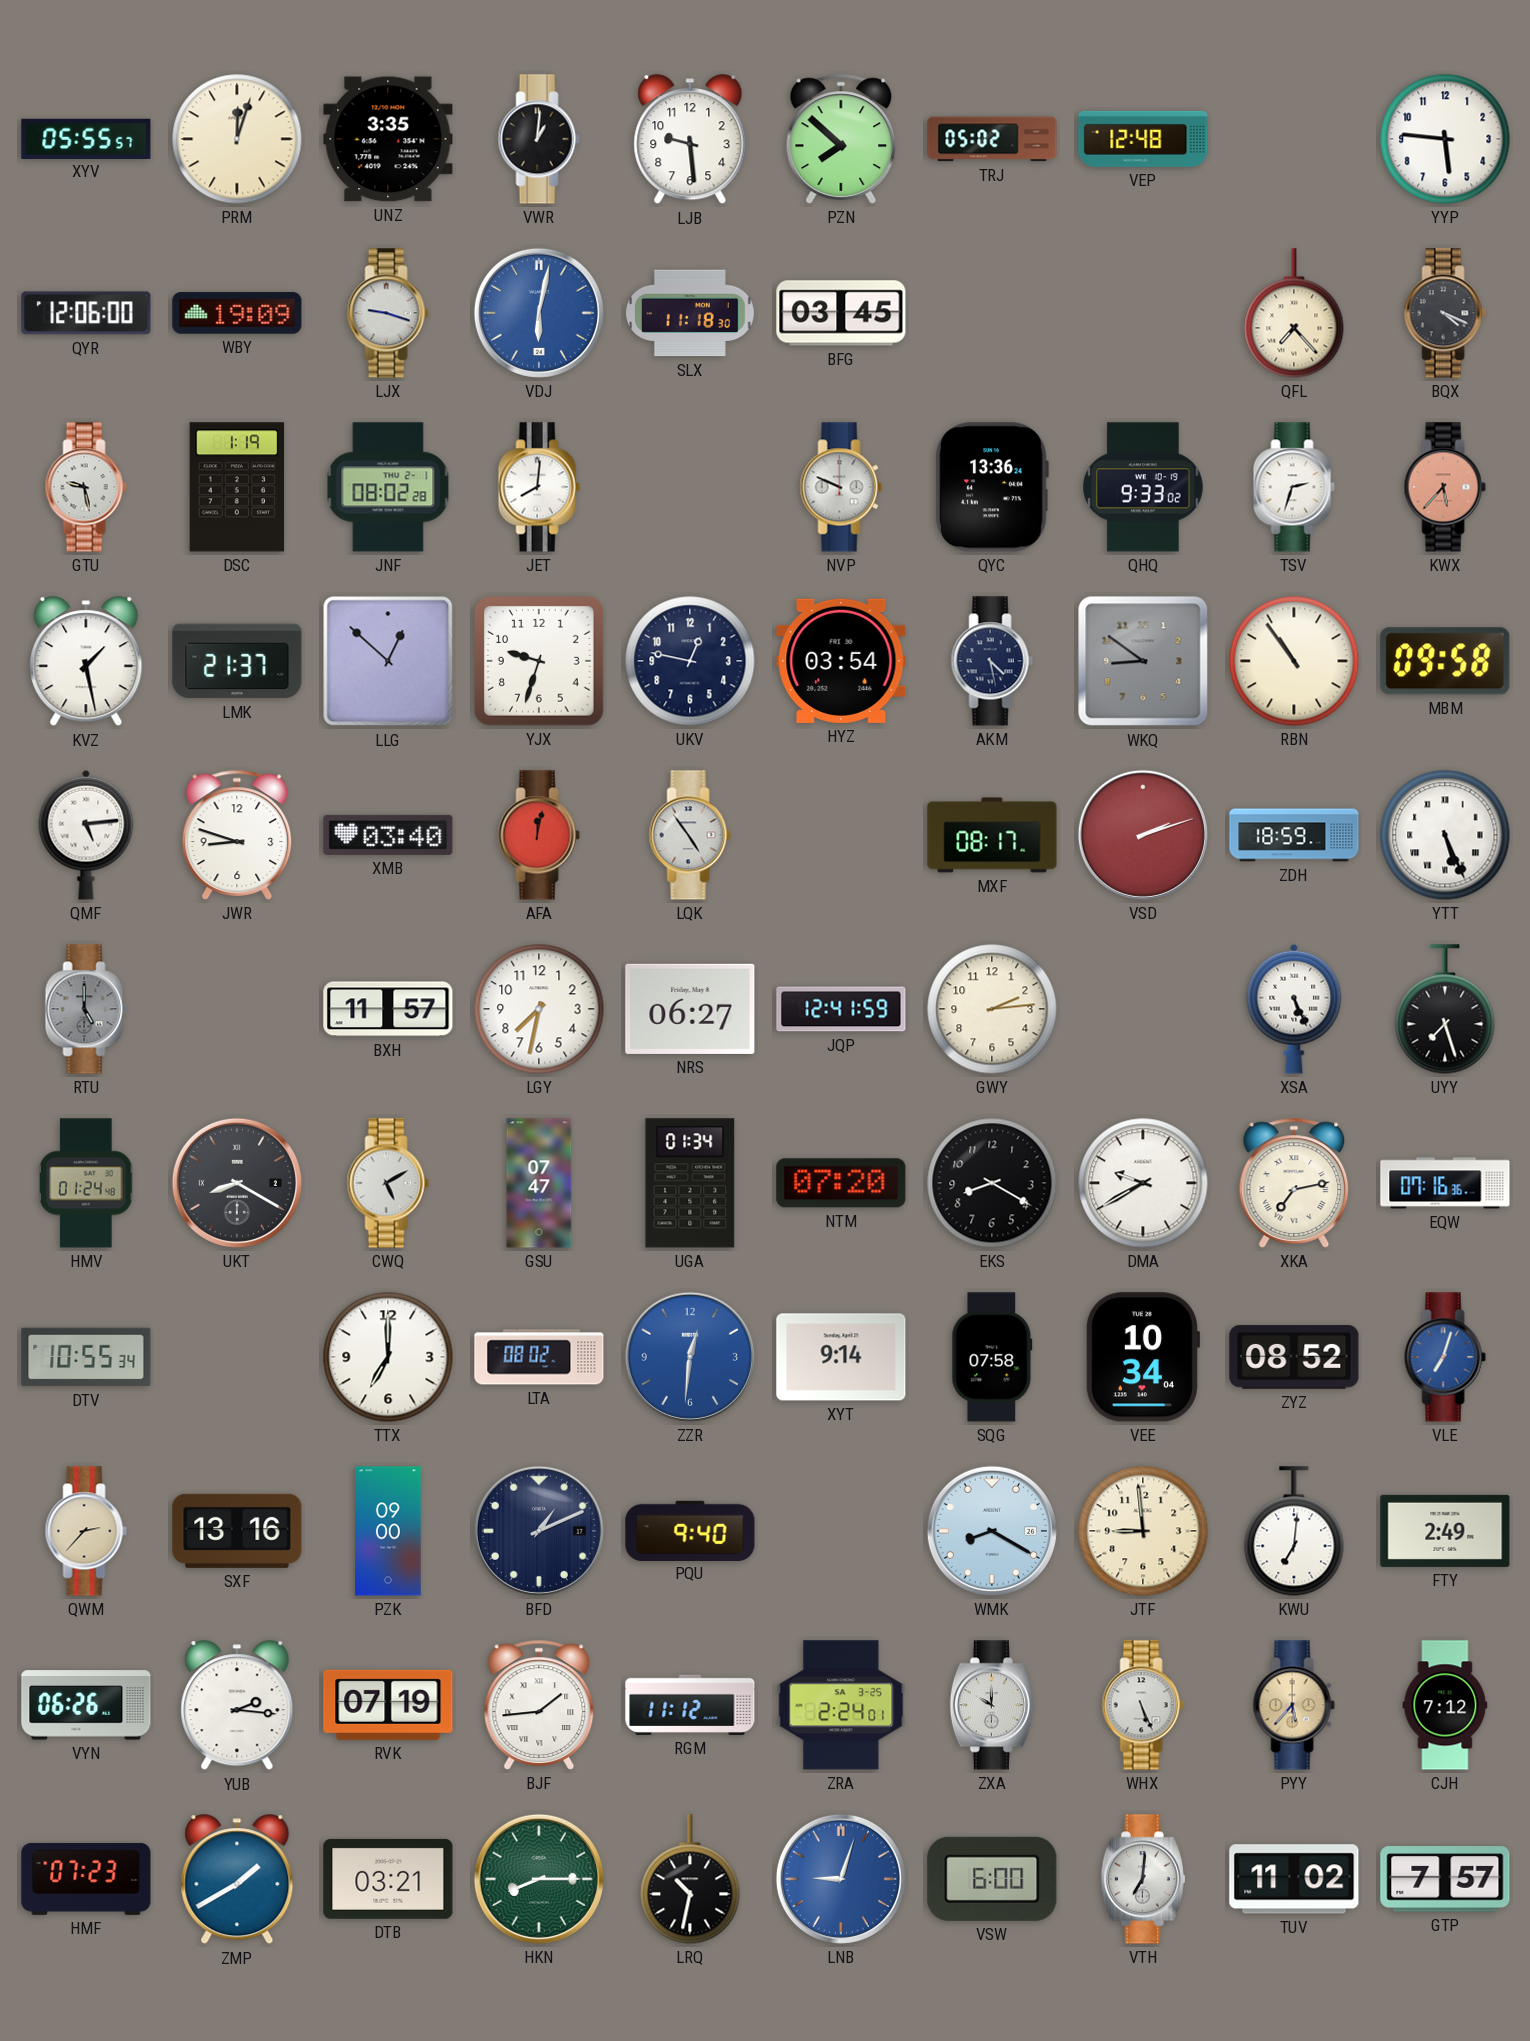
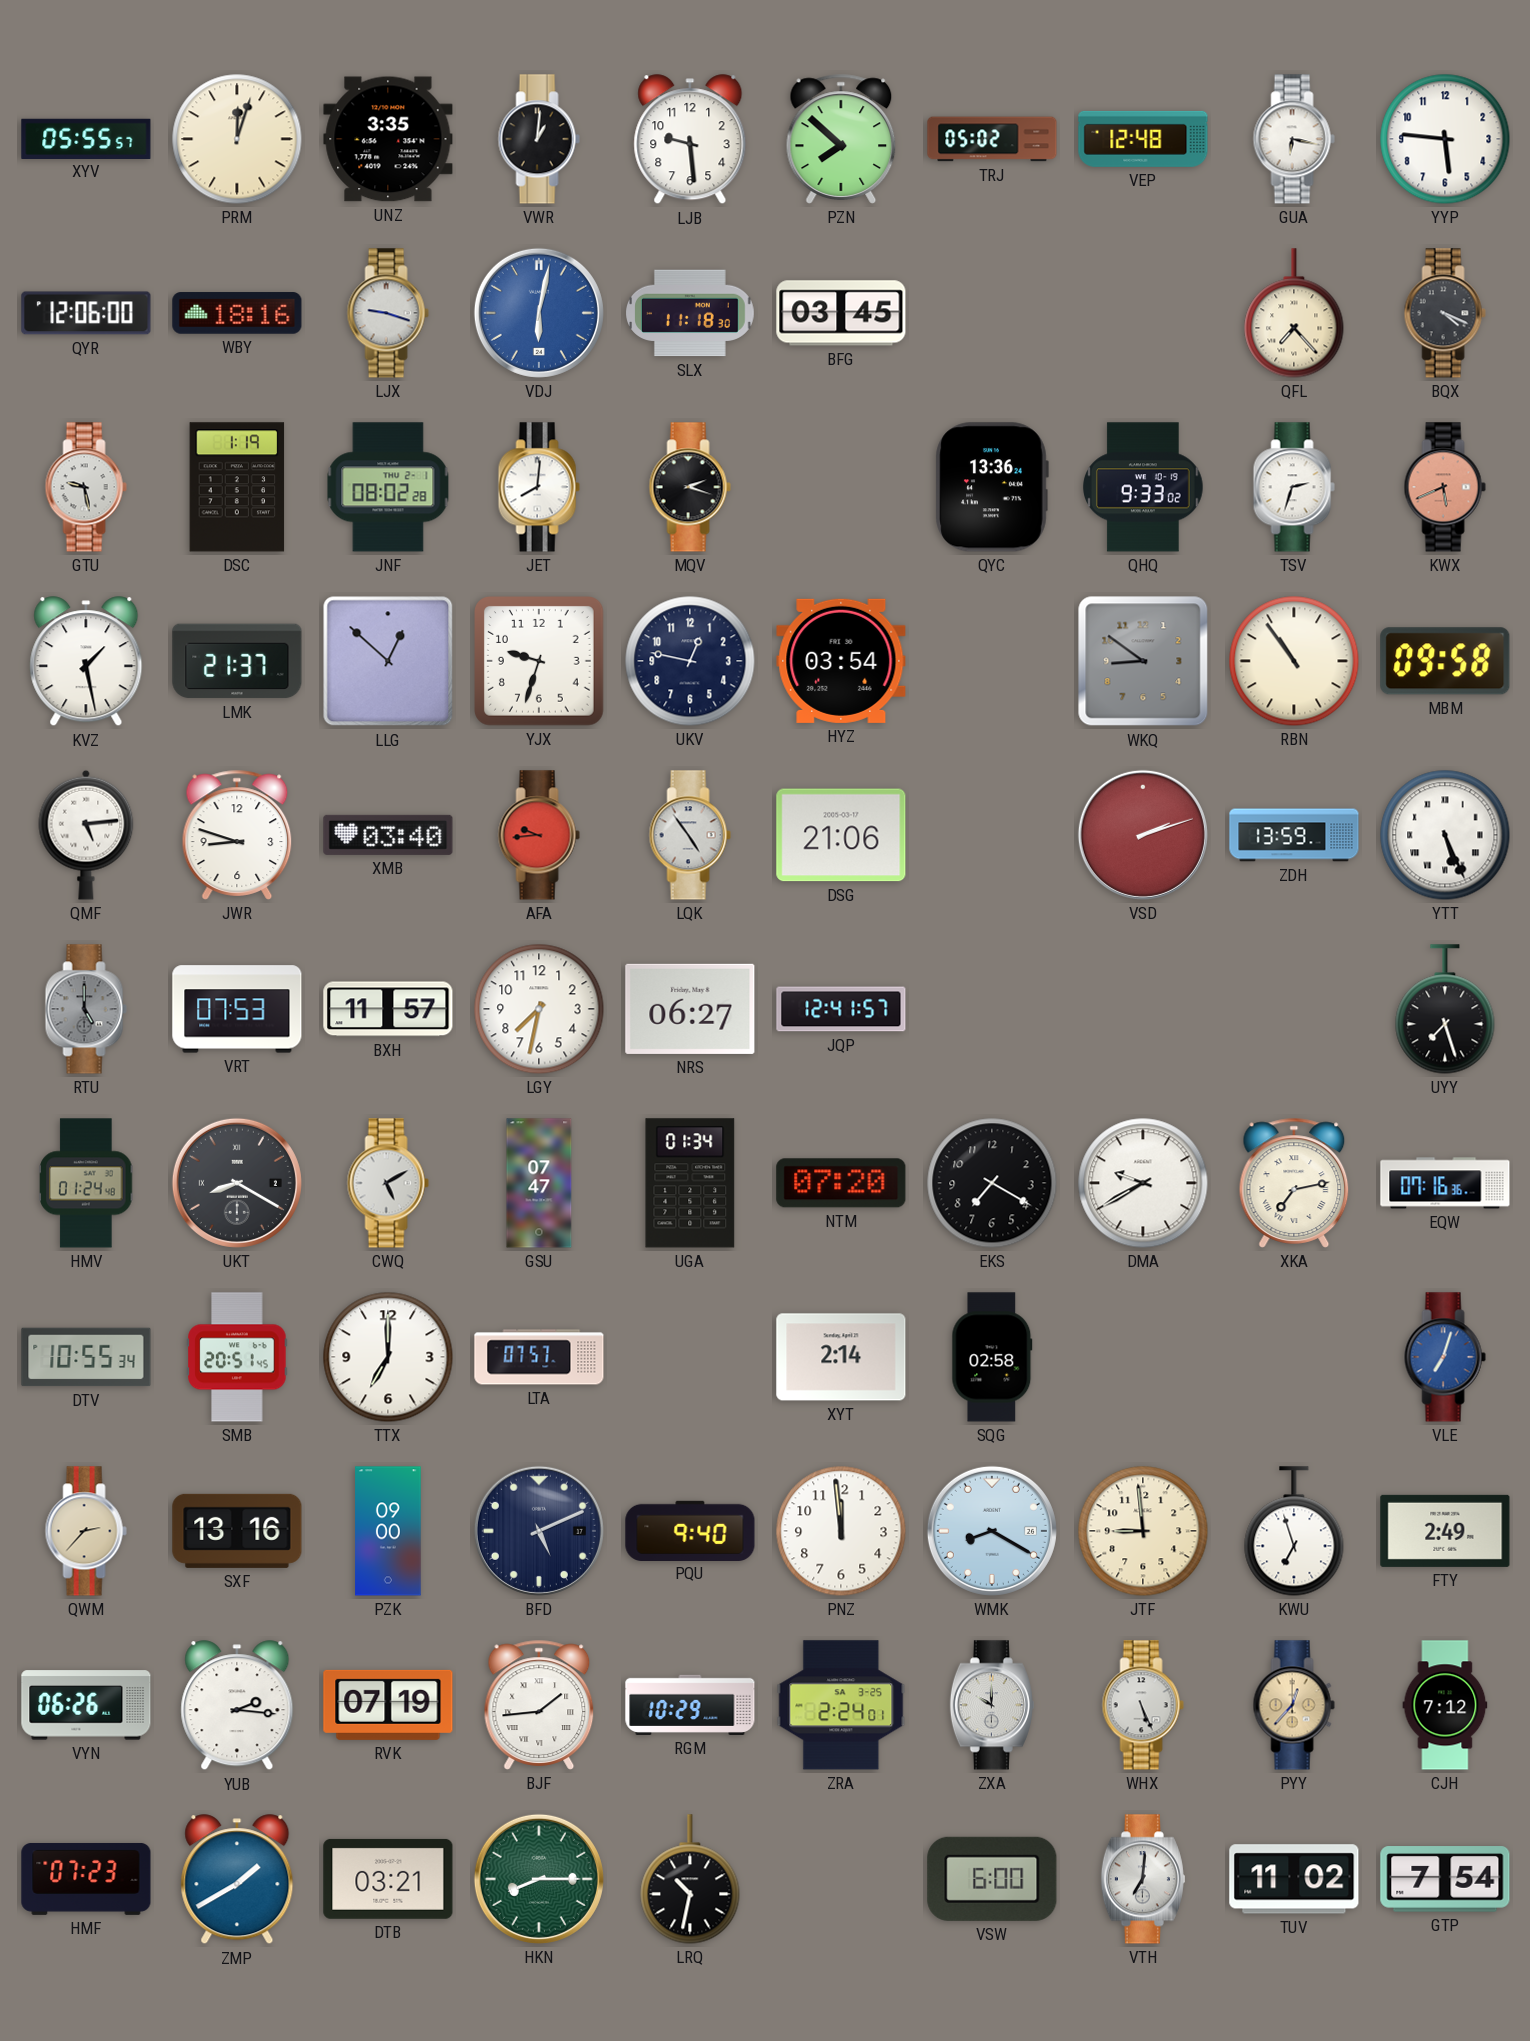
GUA: none -> 6:17 (1294, 139)
WBY: 19:09 -> 18:16 (237, 313)
MQV: none -> 2:18 (690, 487)
NVP: 9:49 -> none (841, 487)
KWX: 5:37 -> 5:41 (1445, 487)
AKM: 4:28 -> none (992, 661)
AFA: 12:02 -> 9:44 (539, 835)
DSG: none -> 21:06 (841, 835)
MXF: 08:17 -> none (992, 835)
ZDH: 18:59 -> 13:59 (1294, 835)
VRT: none -> 07:53 (237, 1009)
JQP: 12:41:59 -> 12:41:57 (841, 1009)
GWY: 2:14 -> none (992, 1009)
XSA: 5:26 -> none (1294, 1009)
EKS: 8:20 -> 7:20 (992, 1183)
SMB: none -> 20:51 (237, 1357)
LTA: 08:02 -> 07:57 (539, 1357)
ZZR: 12:31 -> none (690, 1357)
XYT: 9:14 -> 2:14 (841, 1357)
SQG: 07:58 -> 02:58 (992, 1357)
VEE: 10:34 -> none (1142, 1357)
ZYZ: 08:52 -> none (1294, 1357)
BFD: 1:11 -> 5:11 (539, 1531)
PNZ: none -> 11:59 (841, 1531)
KWU: 7:01 -> 6:57 (1294, 1531)
RGM: 11:12 -> 10:29 (690, 1705)
PYY: 5:37 -> 12:37 (1294, 1705)
LNB: 9:03 -> none (841, 1879)
GTP: 7:57 -> 7:54 (1445, 1879)
